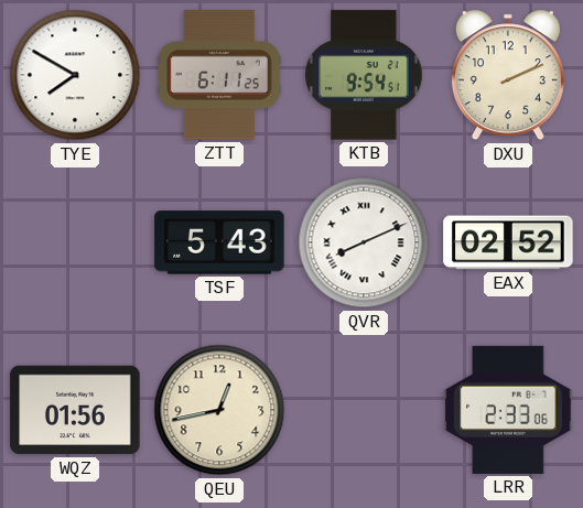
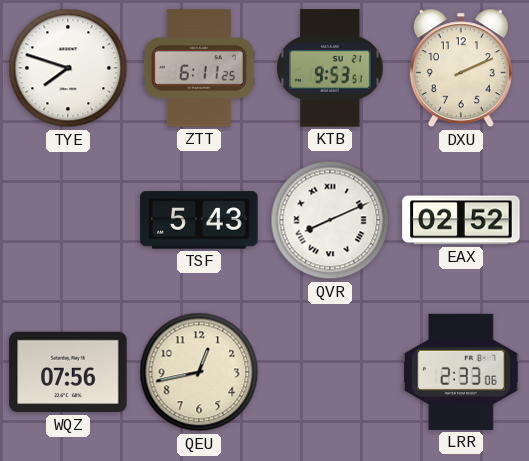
TYE: 7:50 -> 7:48 (68, 68)
KTB: 9:54 -> 9:53 (331, 68)
WQZ: 01:56 -> 07:56 (68, 372)
